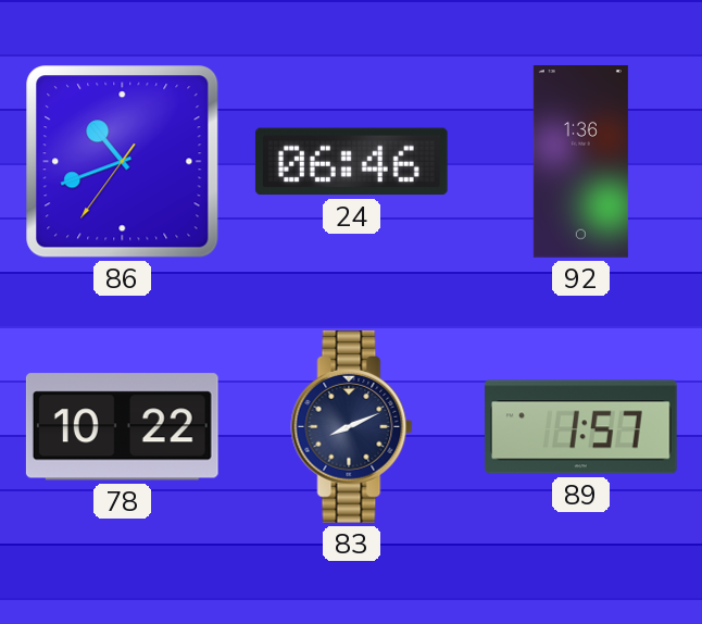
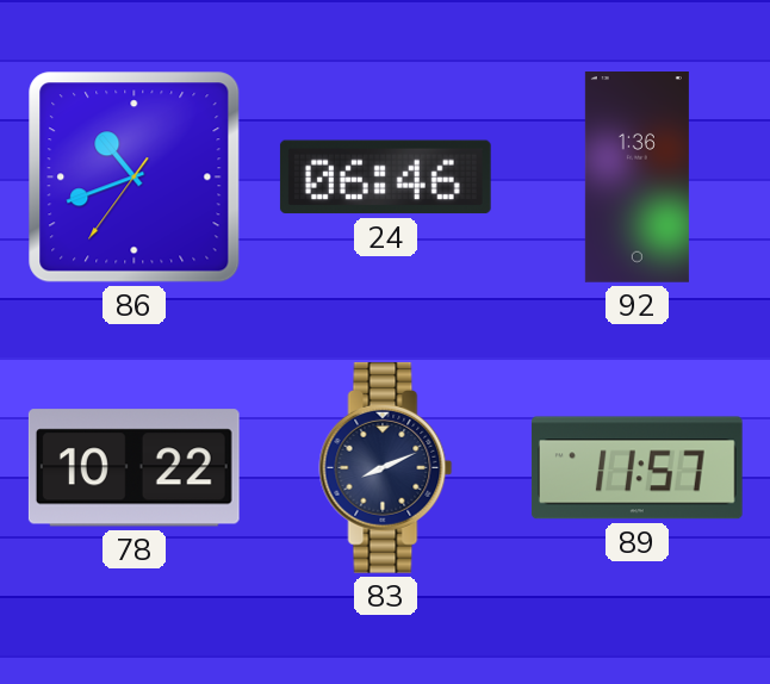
89: 1:57 -> 11:57 (637, 468)
